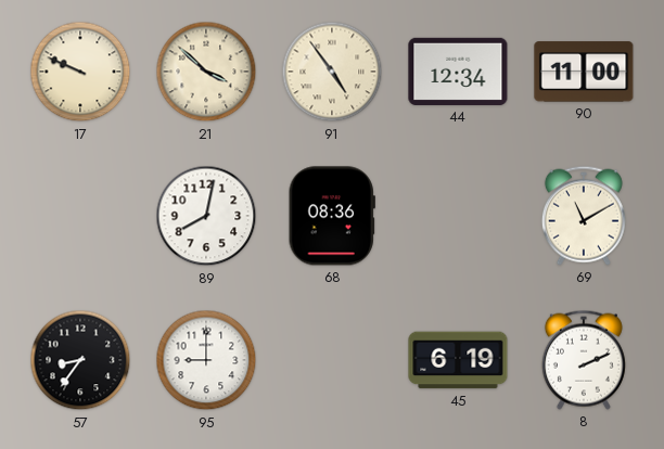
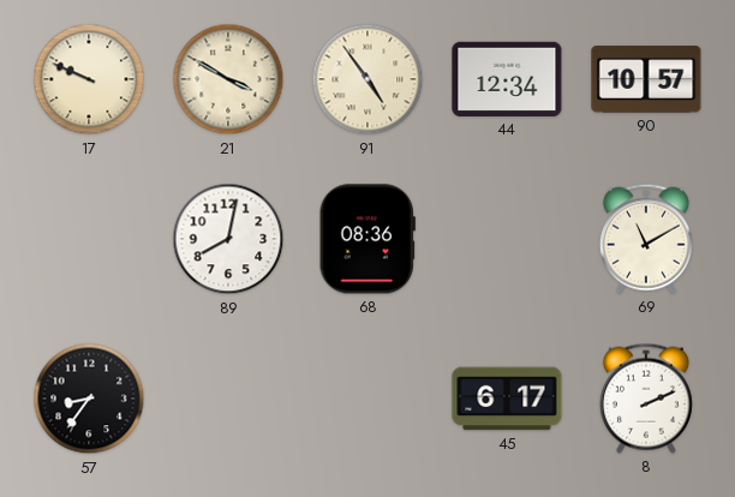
21: 3:52 -> 3:50 (228, 79)
90: 11:00 -> 10:57 (646, 79)
95: 9:00 -> none (206, 360)
45: 6:19 -> 6:17 (507, 399)
